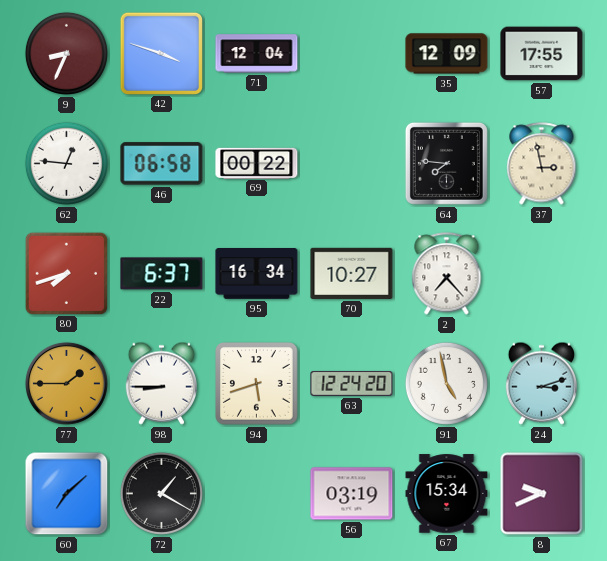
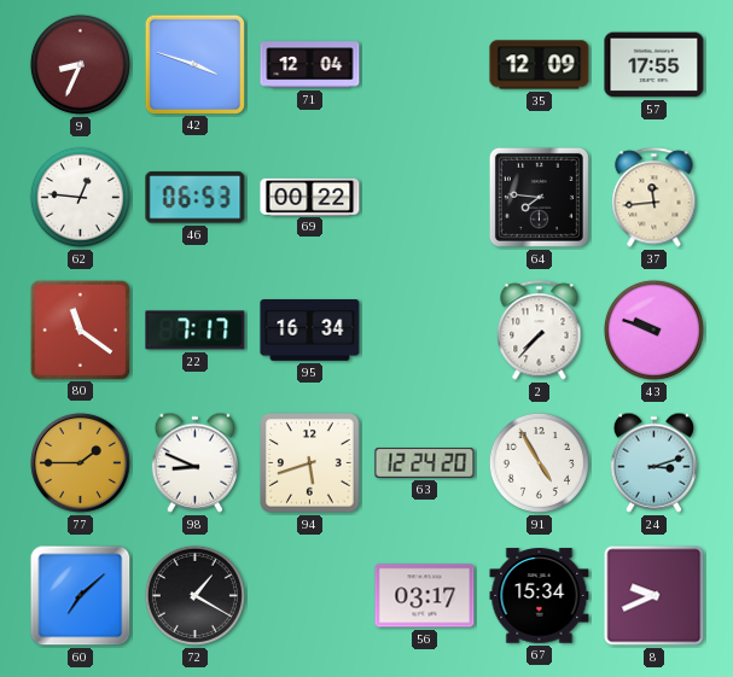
46: 06:58 -> 06:53 (196, 198)
37: 2:58 -> 11:44 (655, 198)
80: 7:42 -> 11:21 (80, 329)
22: 6:37 -> 7:17 (196, 331)
70: 10:27 -> none (352, 273)
2: 7:23 -> 7:37 (540, 331)
43: none -> 9:48 (653, 329)
98: 8:45 -> 8:49 (194, 462)
91: 4:58 -> 4:55 (539, 462)
56: 03:19 -> 03:17 (425, 596)
